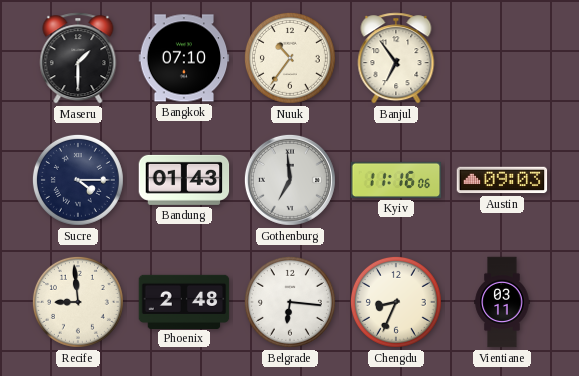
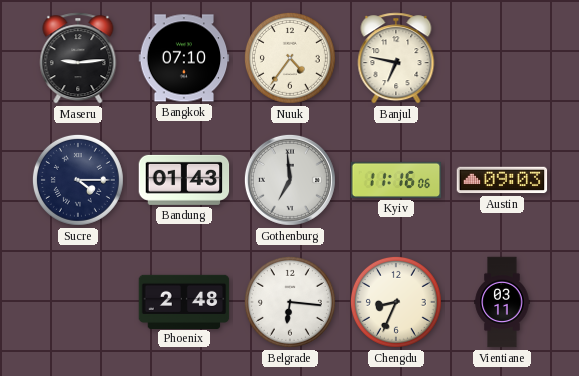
Maseru: 1:30 -> 9:14 (78, 58)
Nuuk: 10:36 -> 4:36 (290, 58)
Banjul: 6:54 -> 6:47 (396, 58)
Recife: 8:59 -> none (78, 302)
